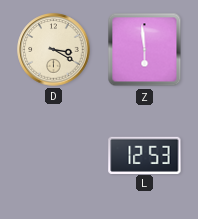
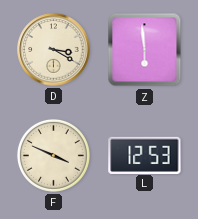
F: none -> 3:49 (53, 155)
